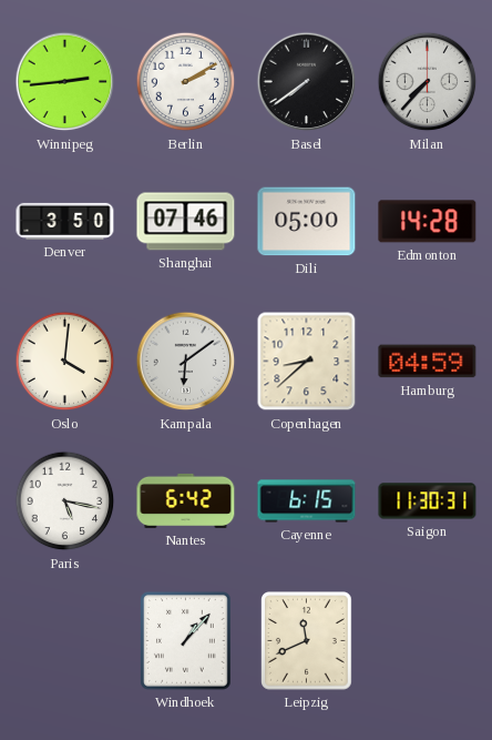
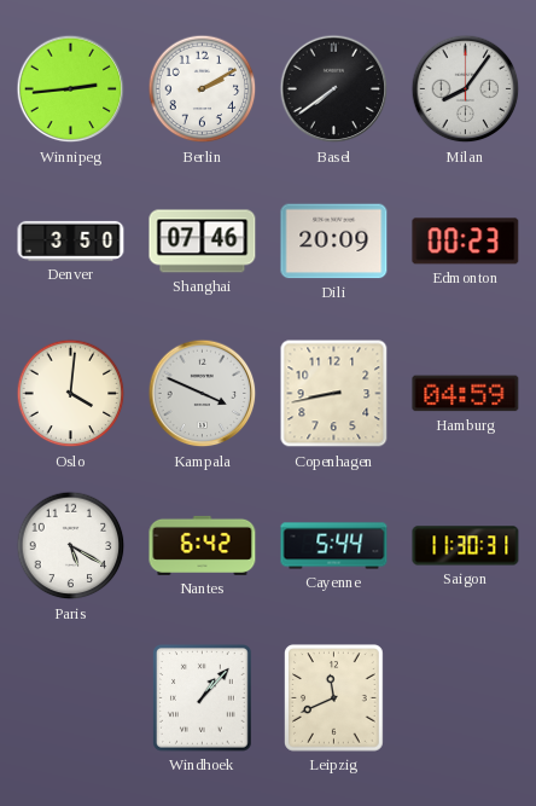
Milan: 7:37 -> 8:06 (466, 89)
Dili: 05:00 -> 20:09 (334, 242)
Edmonton: 14:28 -> 00:23 (466, 242)
Kampala: 6:09 -> 3:49 (203, 394)
Copenhagen: 8:38 -> 8:43 (334, 394)
Paris: 5:17 -> 5:20 (71, 546)
Cayenne: 6:15 -> 5:44 (334, 546)
